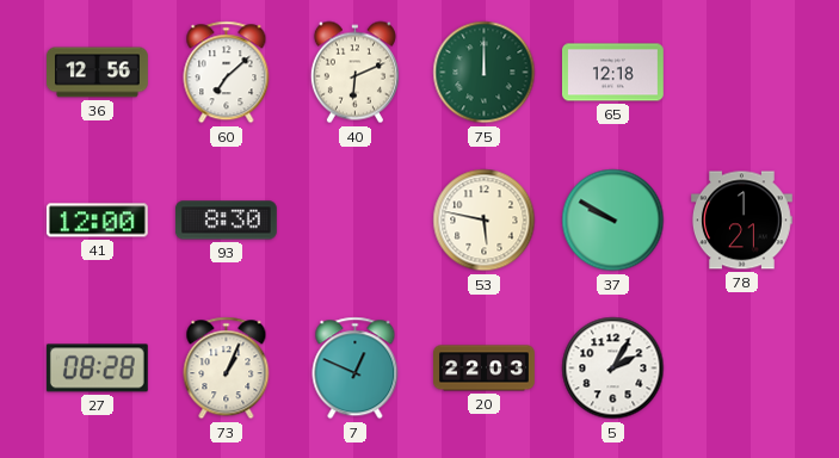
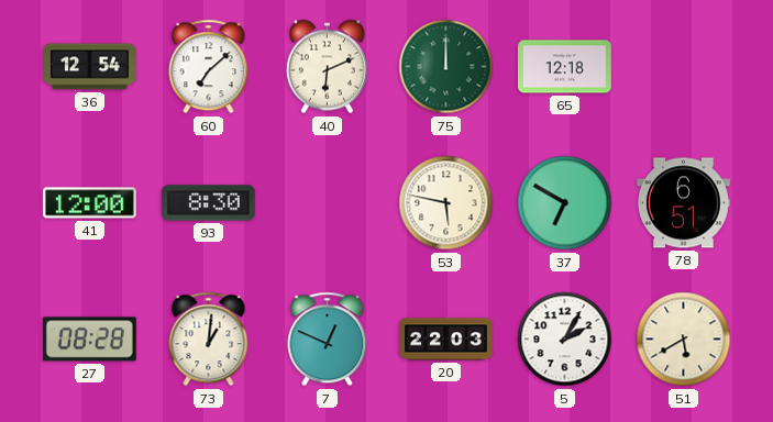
36: 12:56 -> 12:54 (90, 67)
37: 9:50 -> 6:50 (565, 203)
78: 1:21 -> 6:51 (684, 203)
73: 1:04 -> 1:01 (209, 340)
51: none -> 5:40 (684, 340)
